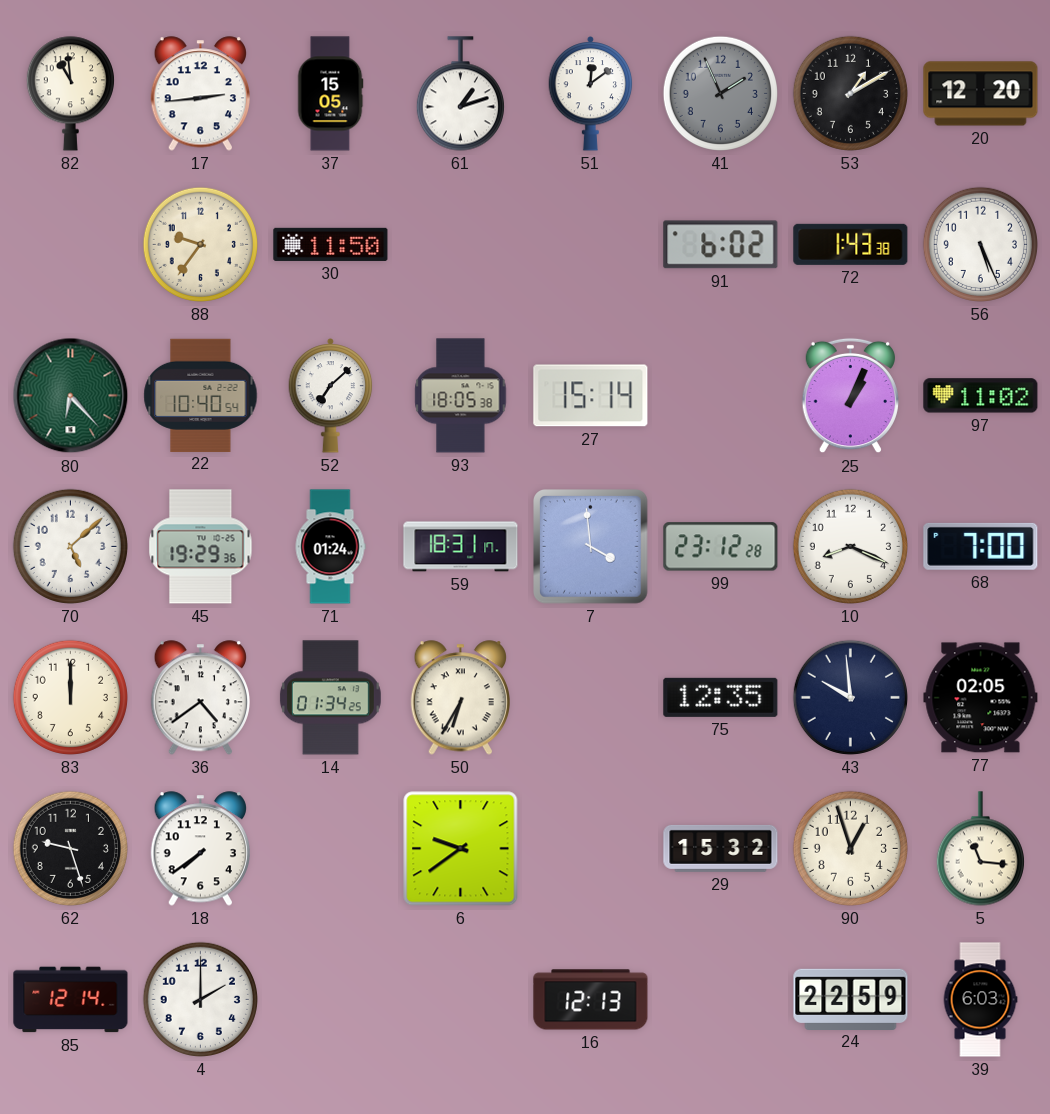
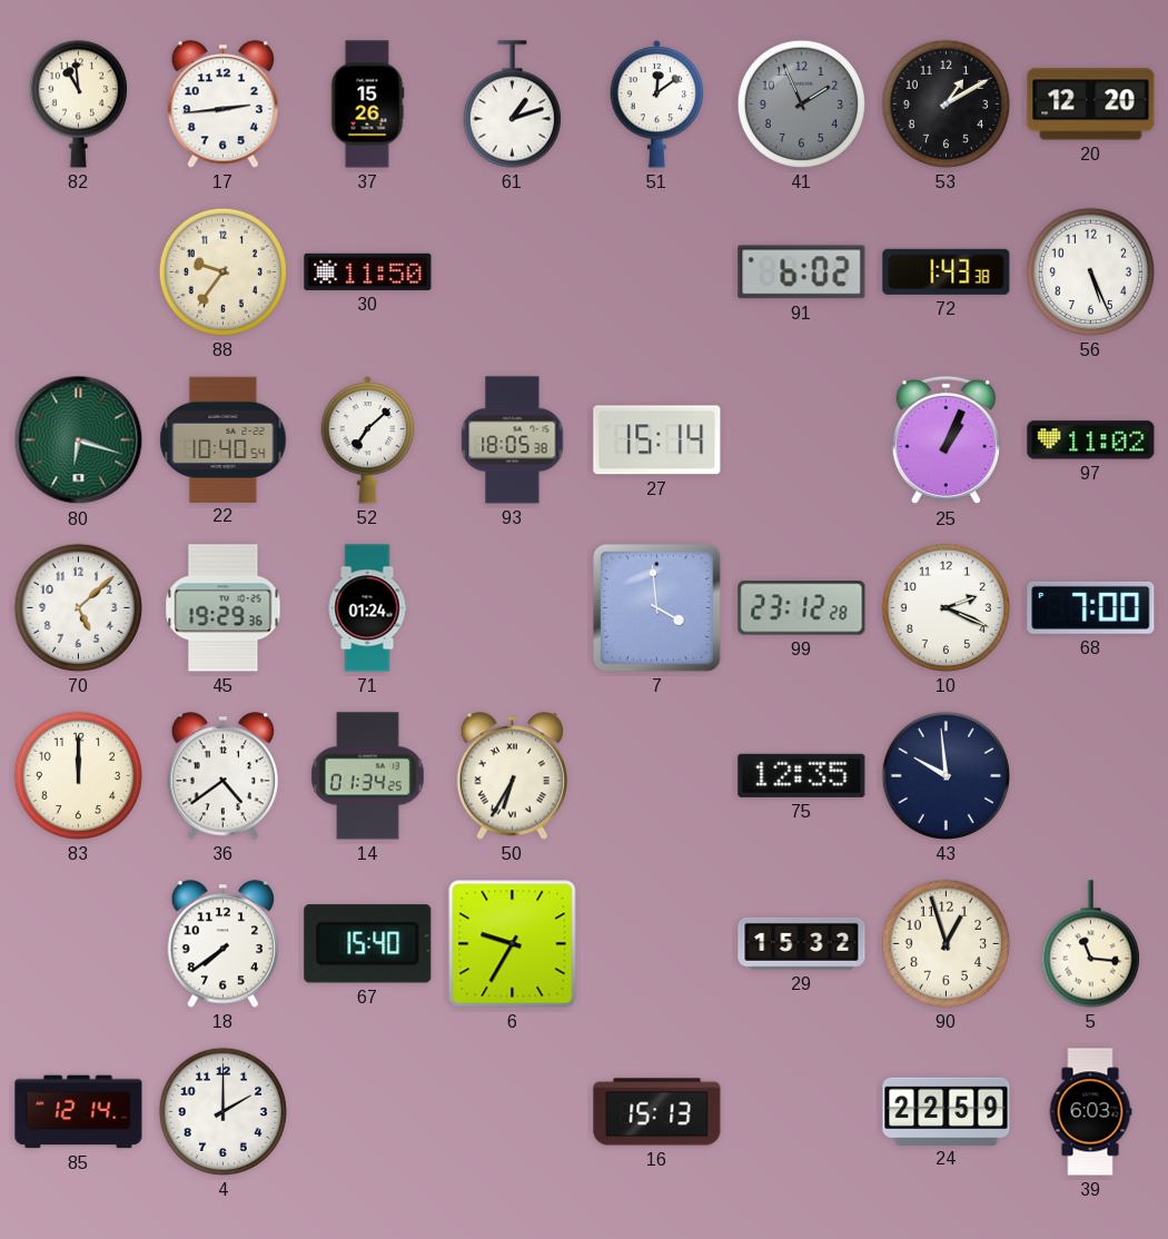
37: 15:05 -> 15:26 (367, 105)
80: 6:23 -> 6:18 (79, 440)
59: 18:31 -> none (461, 547)
10: 8:19 -> 2:19 (946, 607)
77: 02:05 -> none (981, 698)
62: 9:27 -> none (70, 848)
67: none -> 15:40 (368, 944)
6: 9:39 -> 9:35 (513, 944)
16: 12:13 -> 15:13 (657, 1112)
